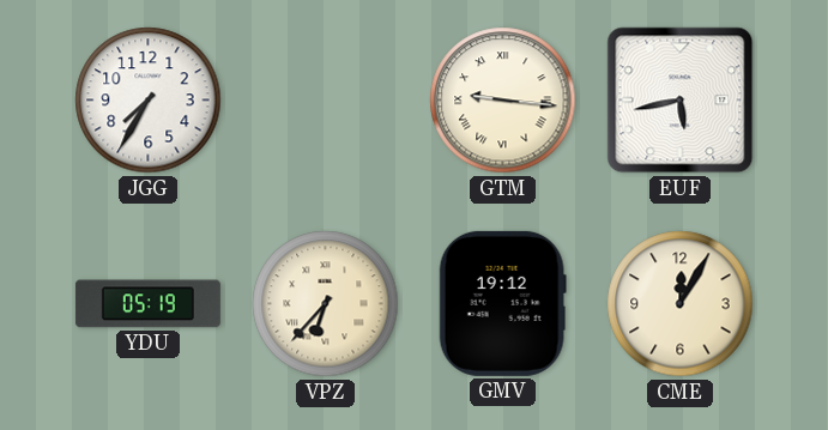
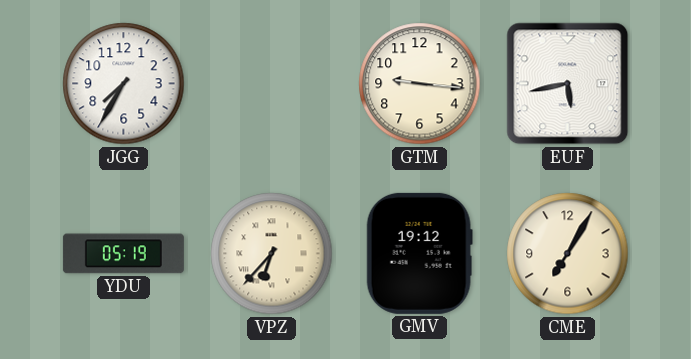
GTM numerals: Roman -> Arabic (420, 84)
CME: 12:05 -> 7:05 (568, 254)
